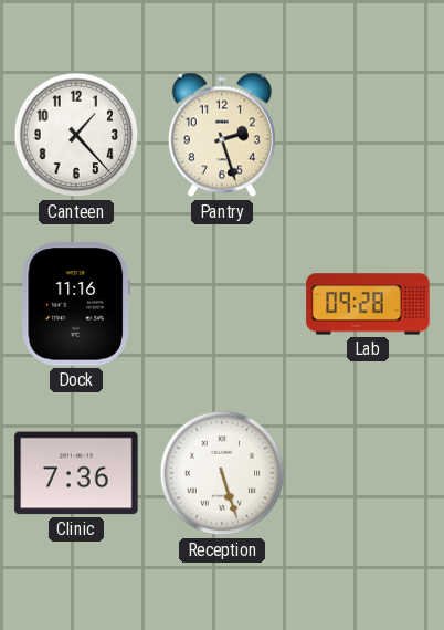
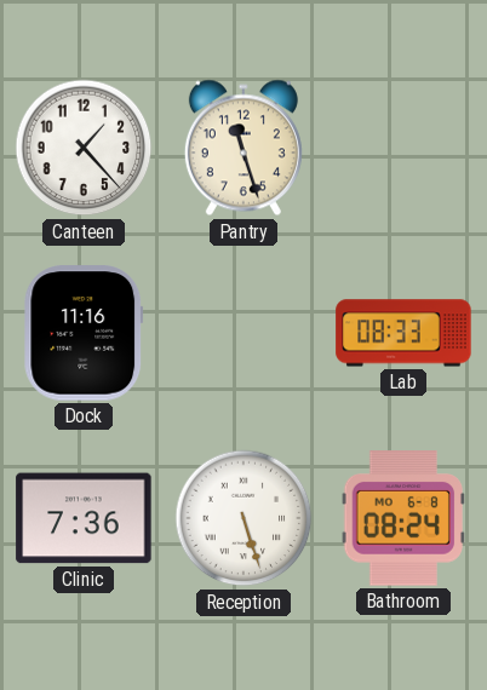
Pantry: 2:27 -> 11:27 (243, 148)
Lab: 09:28 -> 08:33 (403, 333)
Bathroom: none -> 08:24 (402, 518)
